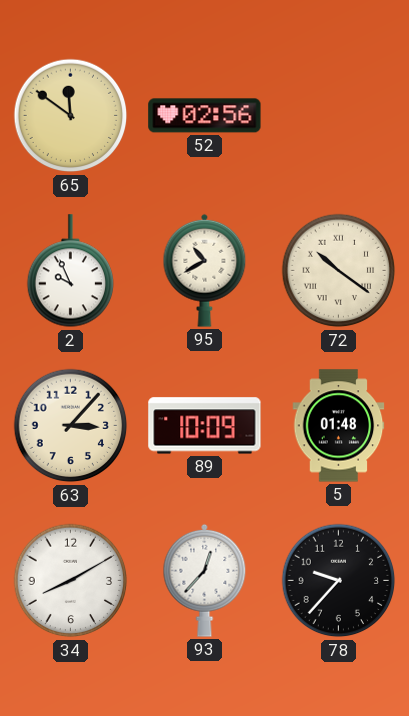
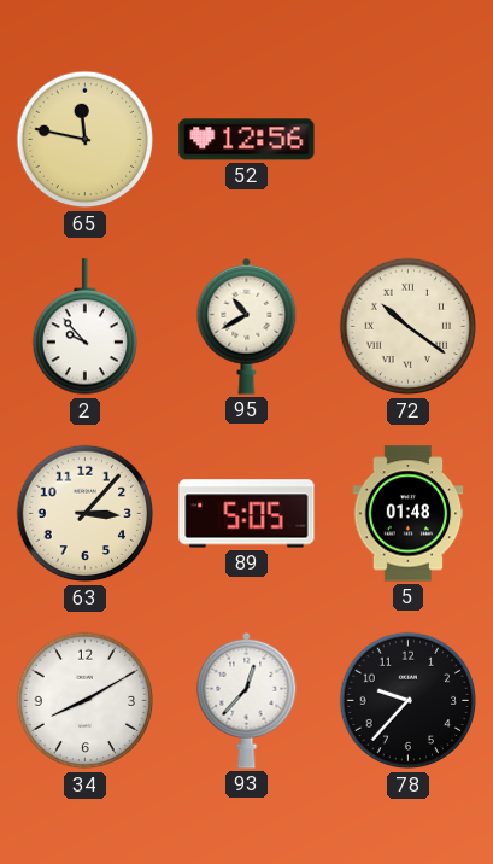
65: 11:51 -> 11:47 (86, 140)
52: 02:56 -> 12:56 (247, 140)
2: 9:56 -> 9:53 (84, 327)
89: 10:09 -> 5:05 (247, 514)
